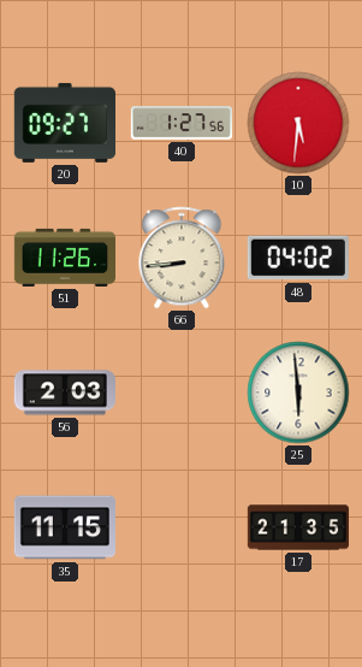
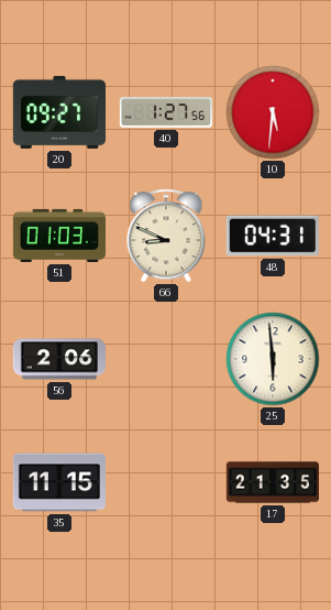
51: 11:26 -> 01:03 (58, 236)
66: 8:44 -> 8:49 (166, 236)
48: 04:02 -> 04:31 (273, 236)
56: 2:03 -> 2:06 (58, 359)
